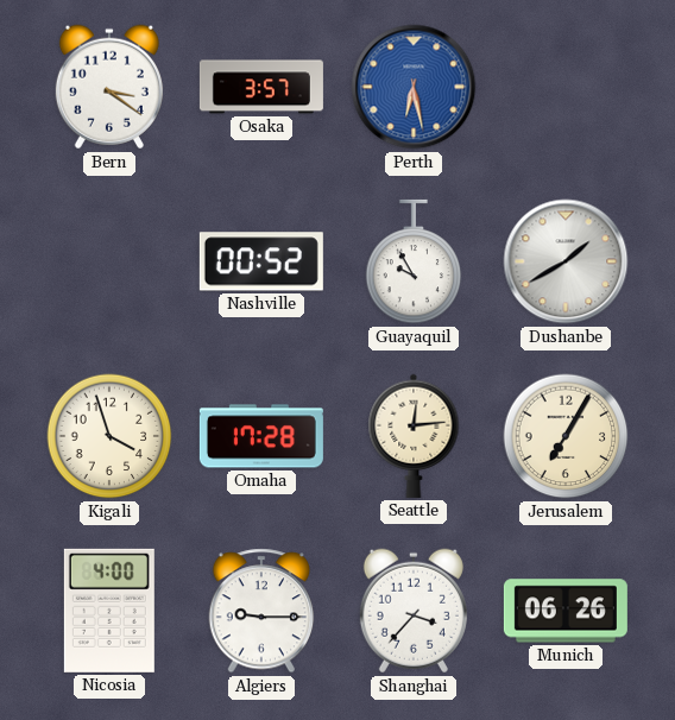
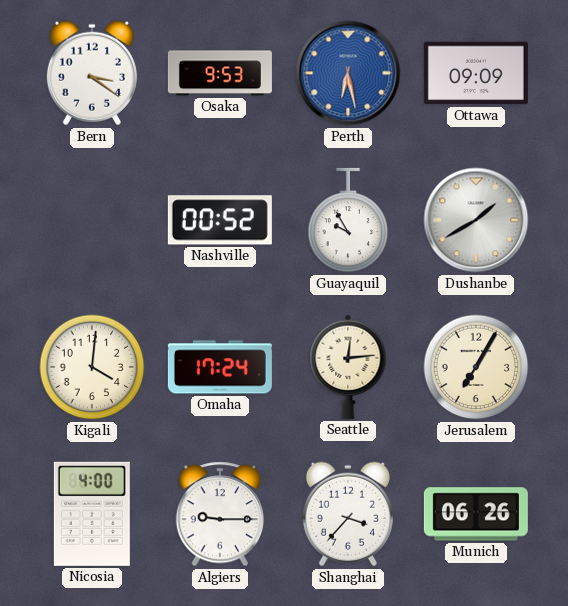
Osaka: 3:57 -> 9:53 (220, 73)
Ottawa: none -> 09:09 (476, 73)
Kigali: 3:57 -> 4:01 (92, 367)
Omaha: 17:28 -> 17:24 (220, 367)
